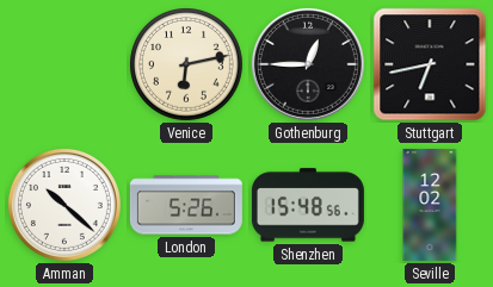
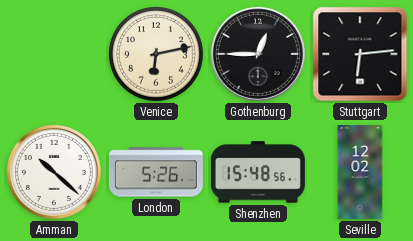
Stuttgart: 6:43 -> 6:14 (360, 54)
